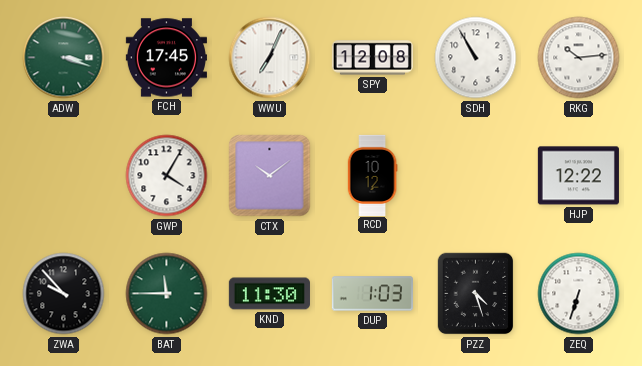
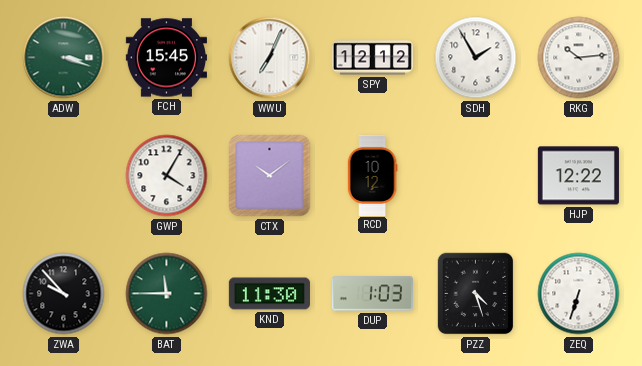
FCH: 17:45 -> 15:45 (166, 58)
SPY: 12:08 -> 12:12 (372, 58)
SDH: 10:55 -> 1:55 (476, 58)
